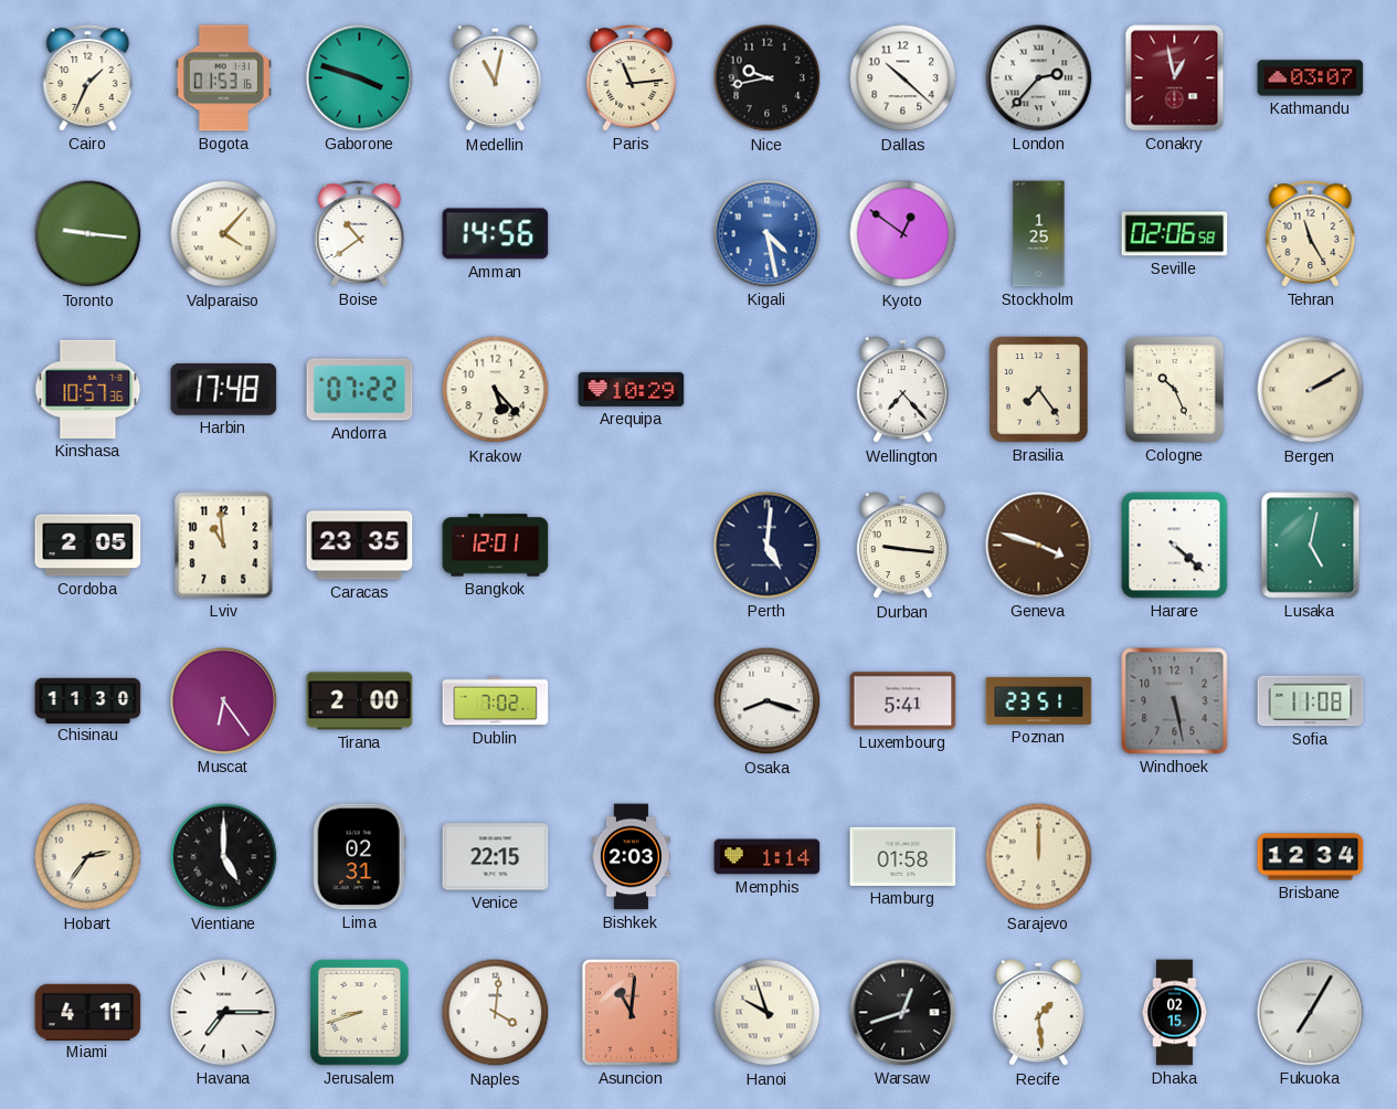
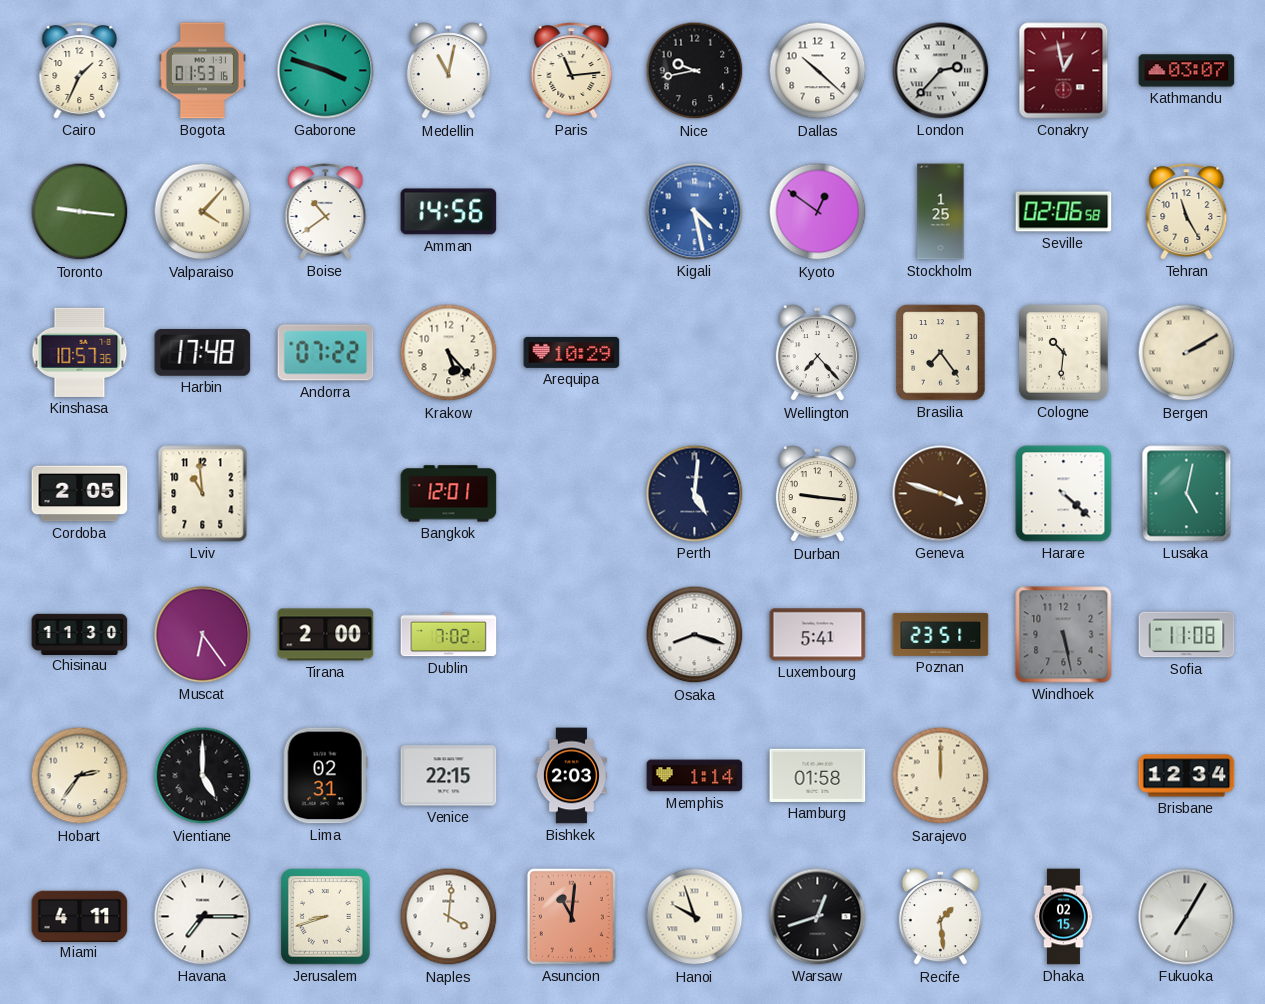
Cologne: 10:26 -> 10:31 (1064, 353)
Caracas: 23:35 -> none (360, 546)
